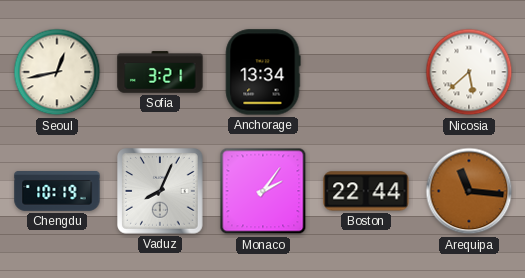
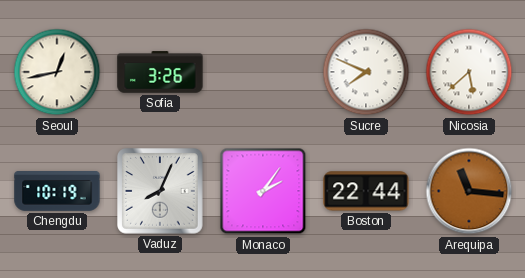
Sofia: 3:21 -> 3:26 (160, 72)
Anchorage: 13:34 -> none (263, 72)
Sucre: none -> 7:49 (366, 72)
